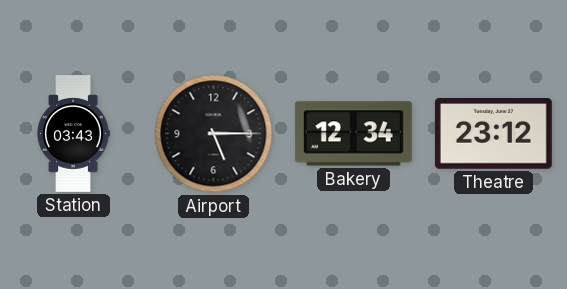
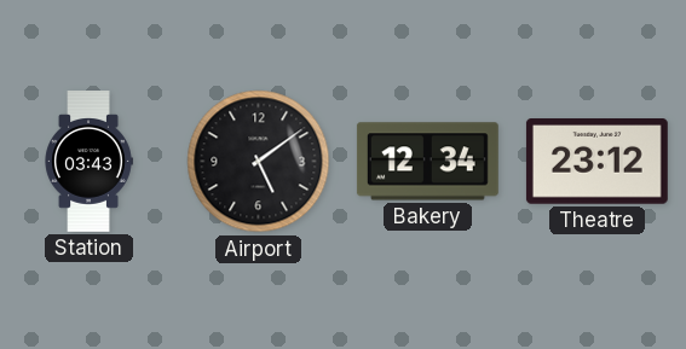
Airport: 5:15 -> 5:09 (259, 162)
